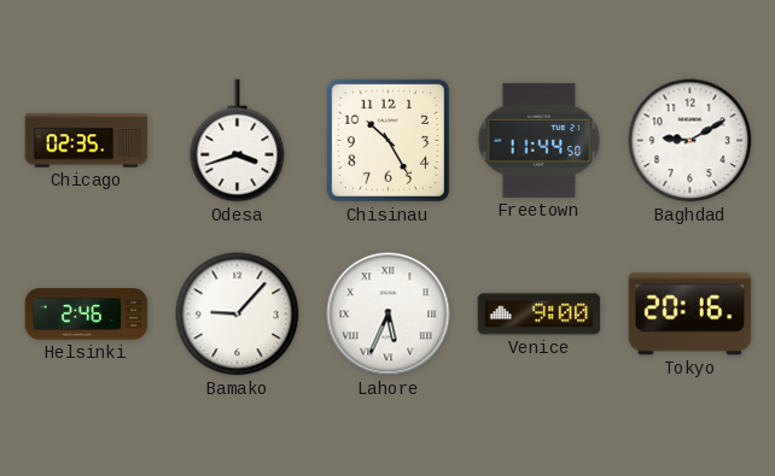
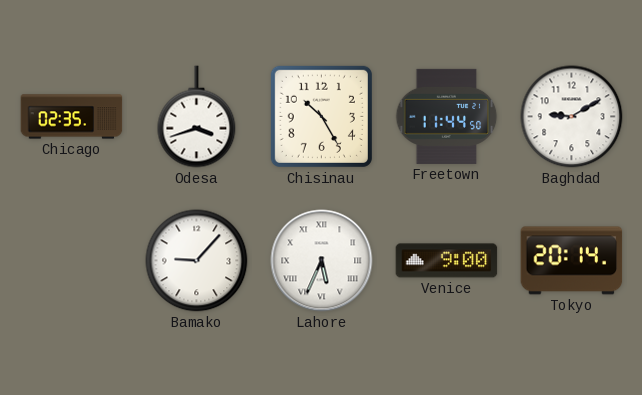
Helsinki: 2:46 -> none (87, 315)
Tokyo: 20:16 -> 20:14 (572, 261)
